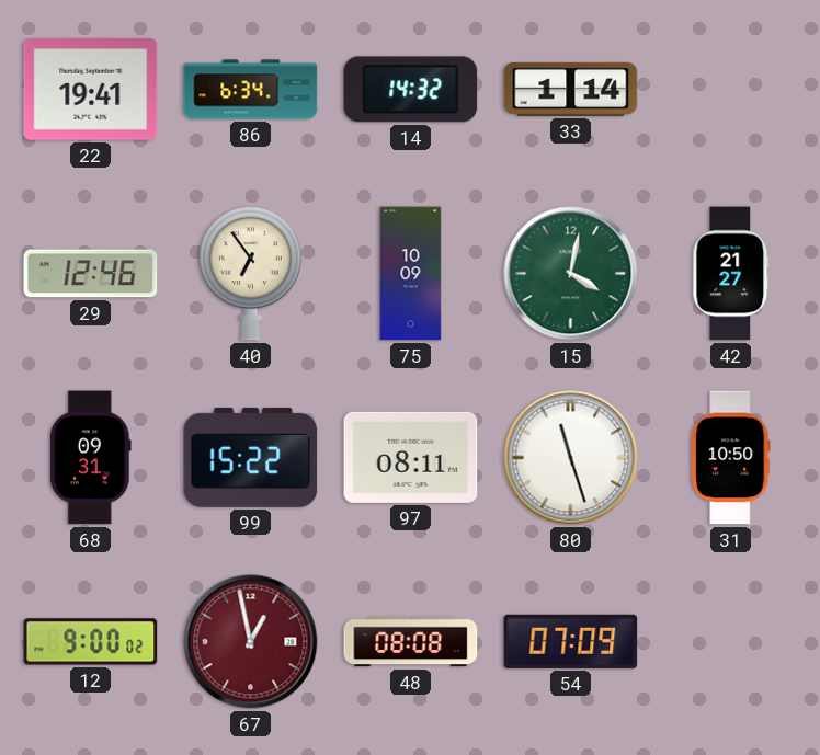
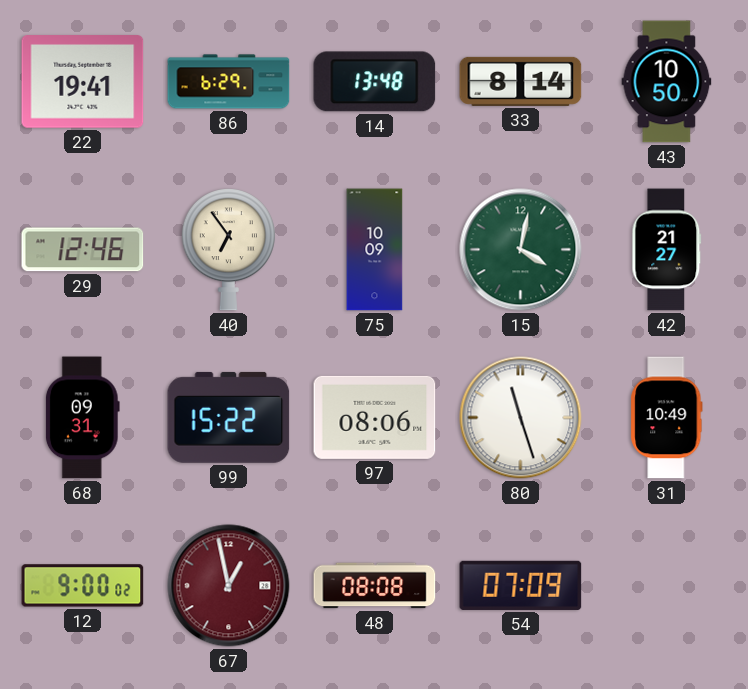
86: 6:34 -> 6:29 (229, 82)
14: 14:32 -> 13:48 (375, 82)
33: 1:14 -> 8:14 (521, 81)
43: none -> 10:50 (667, 82)
97: 08:11 -> 08:06 (375, 417)
31: 10:50 -> 10:49 (667, 418)
